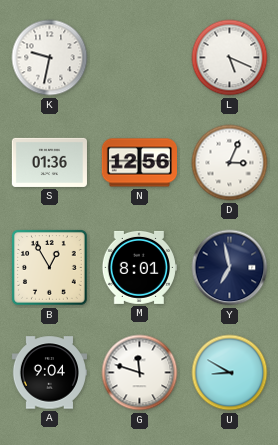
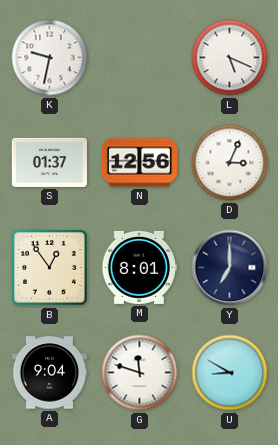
S: 01:36 -> 01:37 (49, 162)
B: 12:55 -> 12:54 (50, 268)
Y: 6:58 -> 7:00 (230, 268)
